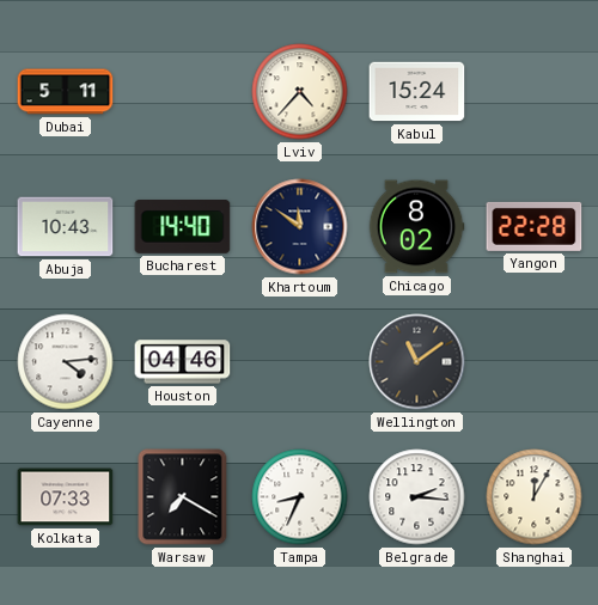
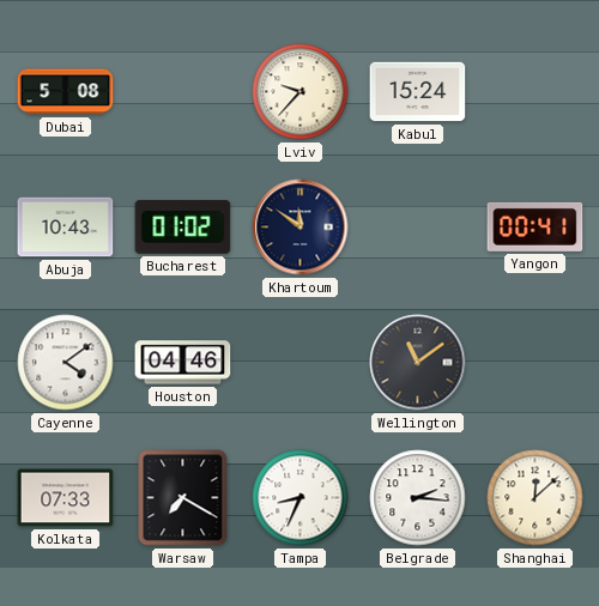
Dubai: 5:11 -> 5:08 (66, 92)
Lviv: 4:37 -> 9:37 (301, 92)
Bucharest: 14:40 -> 01:02 (183, 228)
Chicago: 8:02 -> none (416, 227)
Yangon: 22:28 -> 00:41 (536, 226)
Cayenne: 4:14 -> 4:09 (66, 363)
Shanghai: 12:05 -> 12:08 (536, 498)
